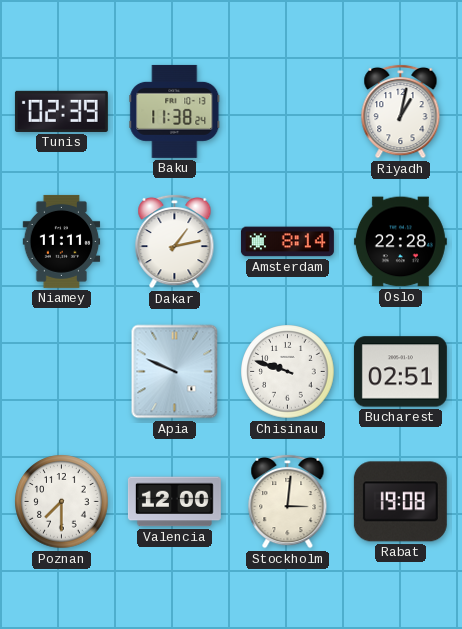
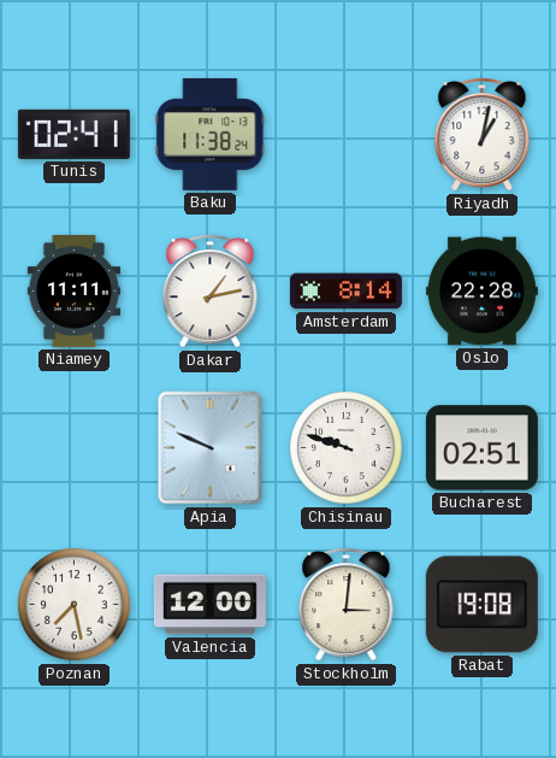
Tunis: 02:39 -> 02:41 (73, 134)
Poznan: 7:30 -> 7:28 (75, 605)
